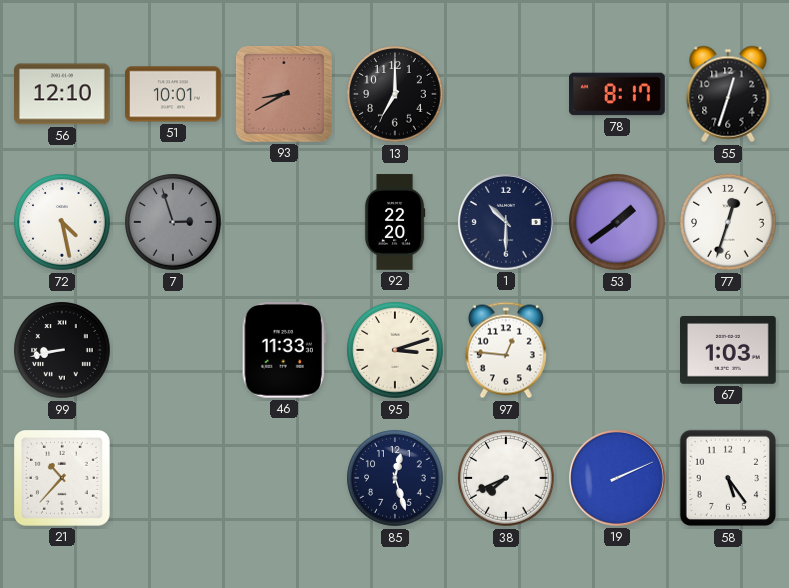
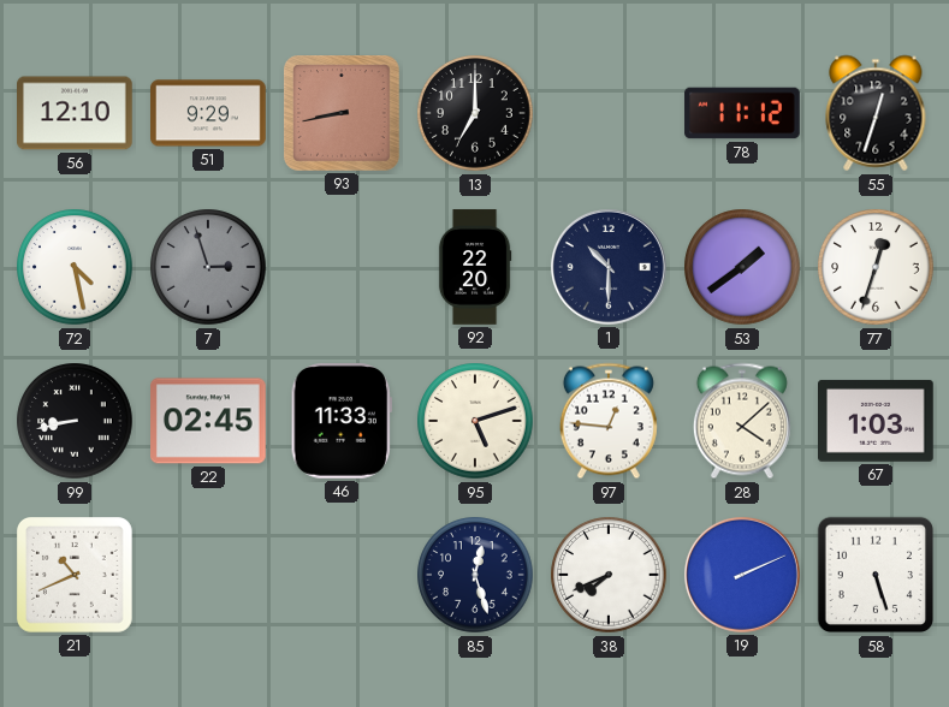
51: 10:01 -> 9:29 (209, 113)
93: 8:40 -> 8:43 (342, 114)
78: 8:17 -> 11:12 (742, 113)
22: none -> 02:45 (209, 421)
95: 3:12 -> 5:12 (475, 421)
28: none -> 4:08 (742, 421)
21: 10:37 -> 10:41 (75, 576)
58: 5:24 -> 5:27 (876, 575)
